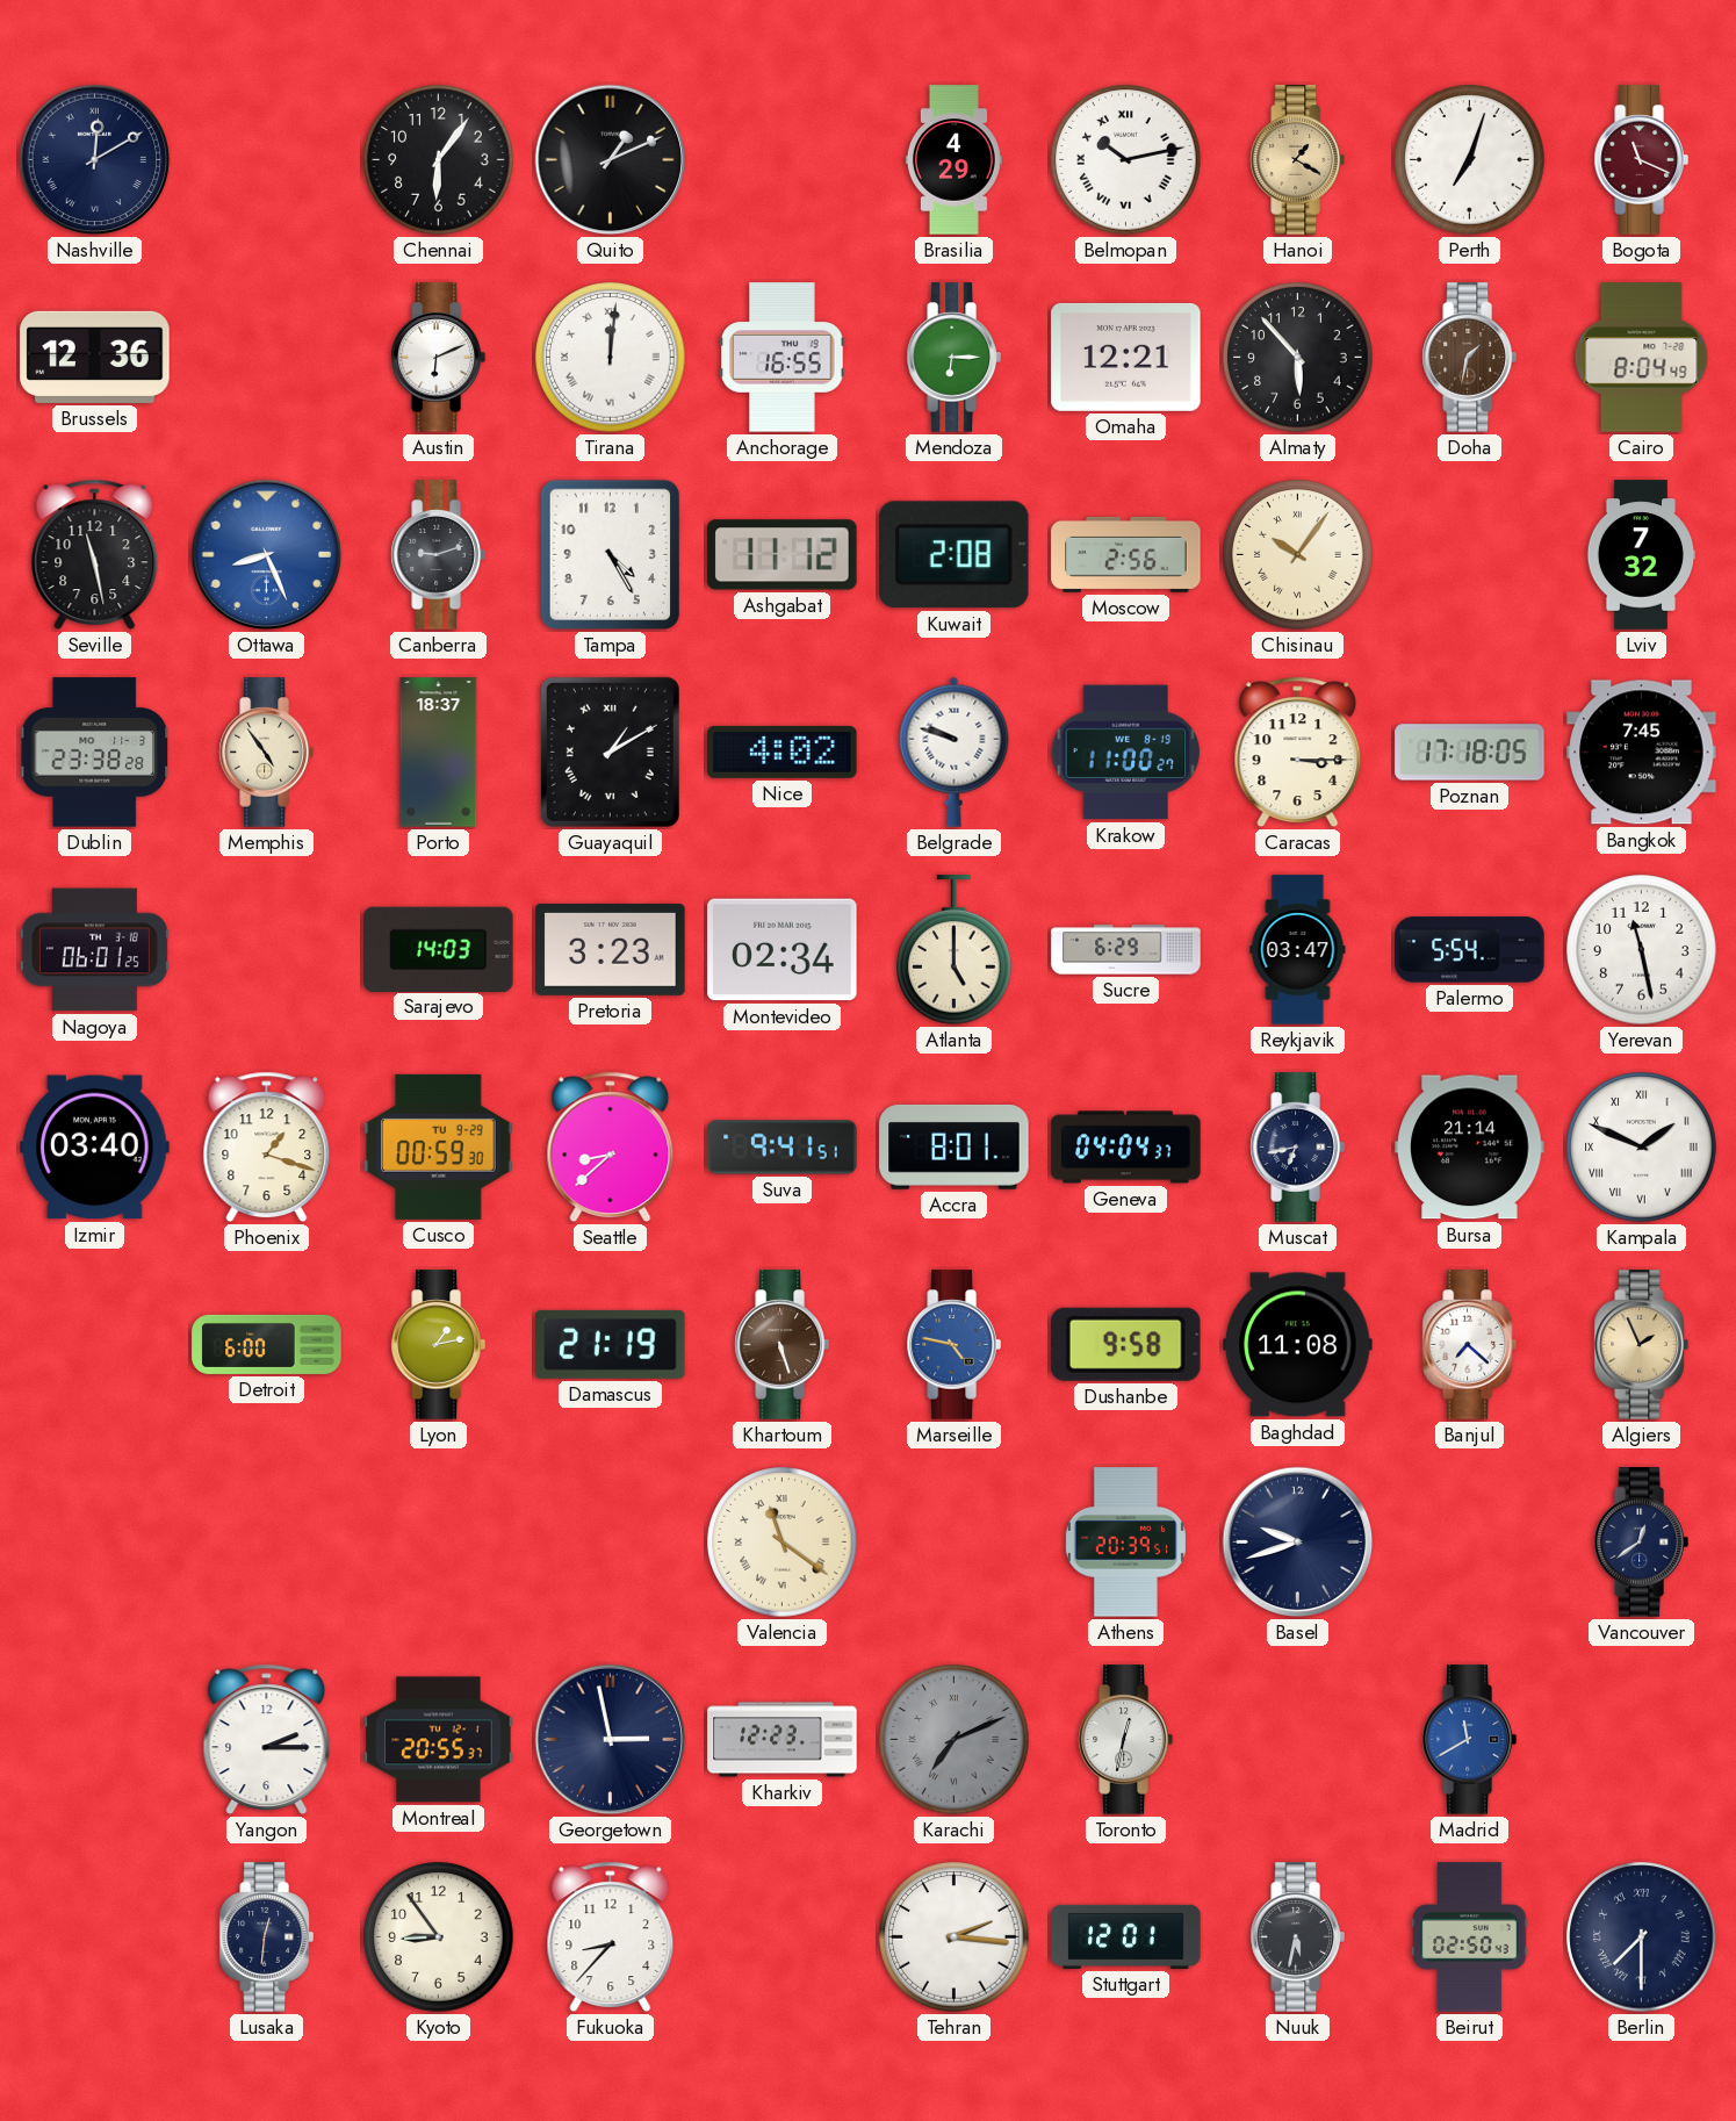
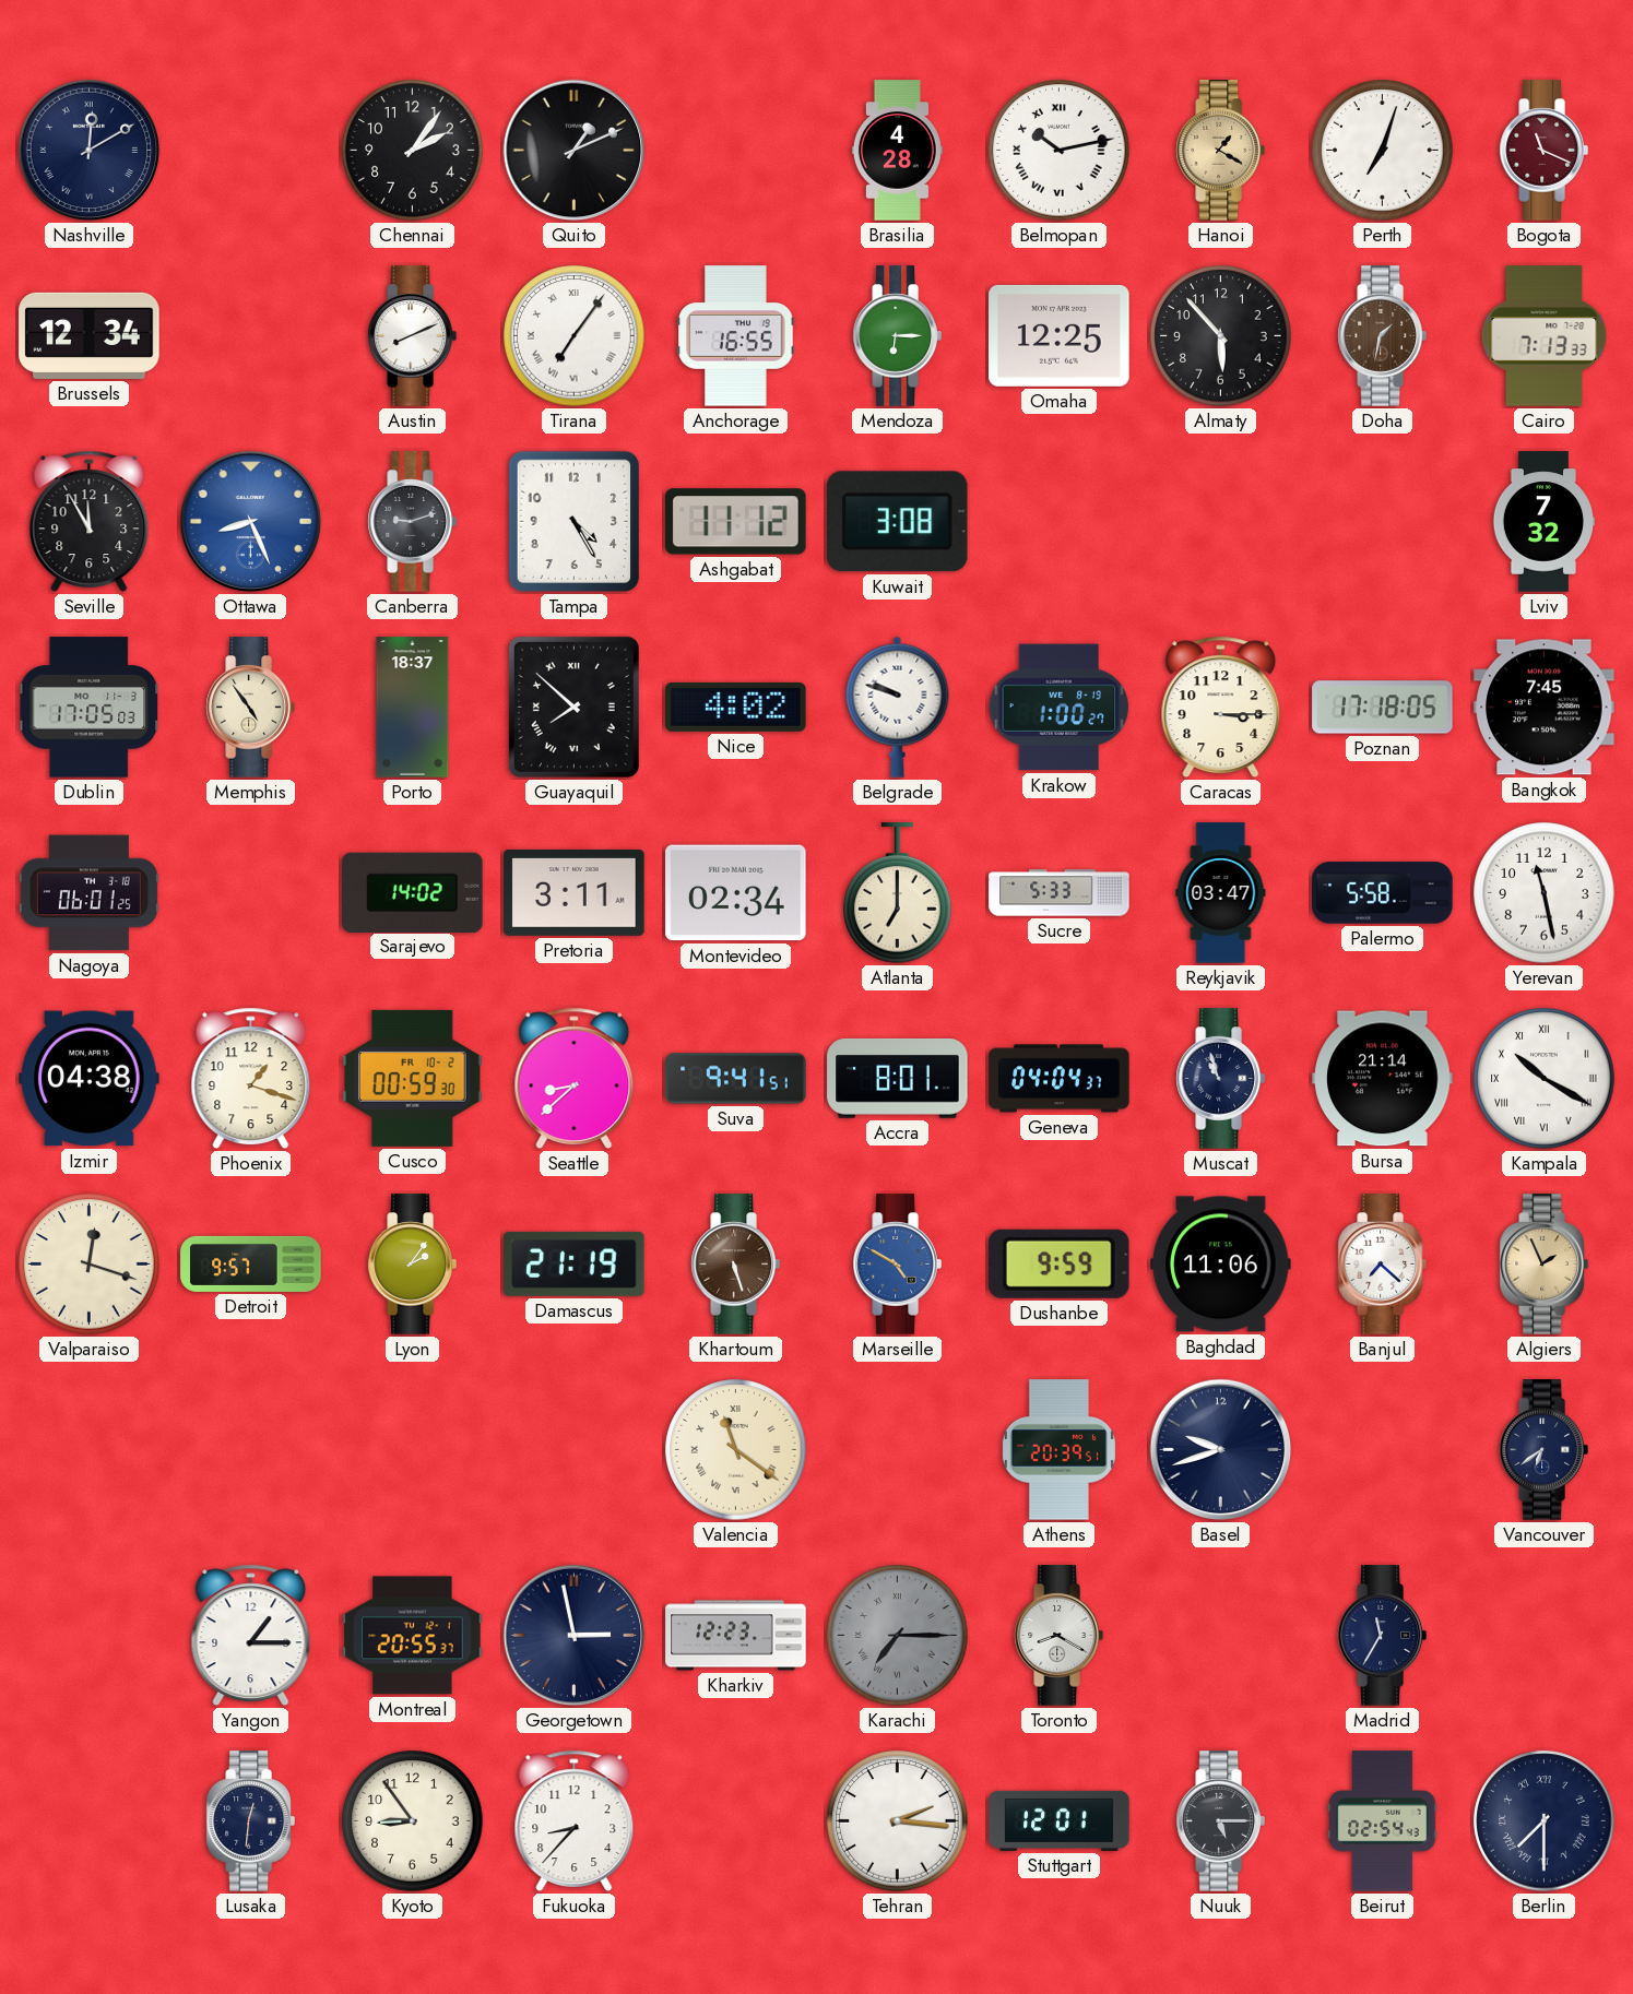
Chennai: 6:06 -> 2:06 (413, 151)
Brasilia: 4:29 -> 4:28 (897, 151)
Brussels: 12:36 -> 12:34 (90, 335)
Austin: 6:11 -> 8:11 (412, 336)
Tirana: 12:01 -> 7:06 (575, 336)
Omaha: 12:21 -> 12:25 (1060, 335)
Cairo: 8:04 -> 7:13 (1545, 336)
Seville: 11:28 -> 11:55 (90, 522)
Kuwait: 2:08 -> 3:08 (897, 522)
Moscow: 2:56 -> none (1126, 554)
Chisinau: 10:06 -> none (1298, 555)
Dublin: 23:38 -> 17:05 (90, 708)
Guayaquil: 1:10 -> 7:52 (573, 707)
Krakow: 11:00 -> 1:00 (1060, 708)
Sarajevo: 14:03 -> 14:02 (413, 892)
Pretoria: 3:23 -> 3:11 (575, 892)
Atlanta: 5:00 -> 7:00 (898, 893)
Sucre: 6:29 -> 5:33 (1060, 893)
Palermo: 5:54 -> 5:58 (1383, 893)
Izmir: 03:40 -> 04:38 (90, 1079)
Cusco date: TU 9-29 -> FR 10-2 (413, 1078)
Muscat: 6:43 -> 10:57 (1220, 1079)
Kampala: 1:49 -> 10:20 (1545, 1079)
Valparaiso: none -> 12:18 (90, 1265)
Detroit: 6:00 -> 9:57 (251, 1263)
Lyon: 1:13 -> 2:06 (412, 1265)
Marseille: 4:47 -> 4:50 (897, 1265)
Dushanbe: 9:58 -> 9:59 (1058, 1263)
Baghdad: 11:08 -> 11:06 (1221, 1265)
Vancouver: 12:39 -> 6:39 (1543, 1450)
Yangon: 2:15 -> 1:15 (251, 1636)
Karachi: 7:11 -> 7:15 (898, 1636)
Toronto: 12:32 -> 8:20 (1058, 1636)
Madrid: 11:40 -> 11:35 (1382, 1636)
Madrid dial: blue -> navy (1382, 1636)
Nuuk: 5:32 -> 5:15 (1220, 1821)
Beirut: 02:50 -> 02:54 (1383, 1821)
